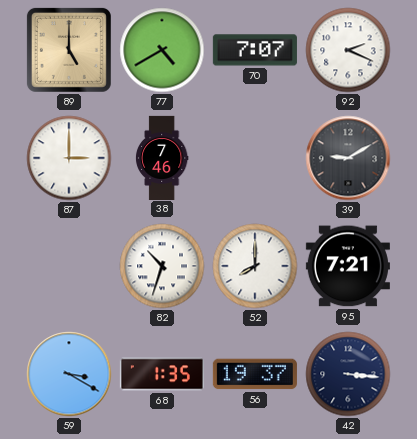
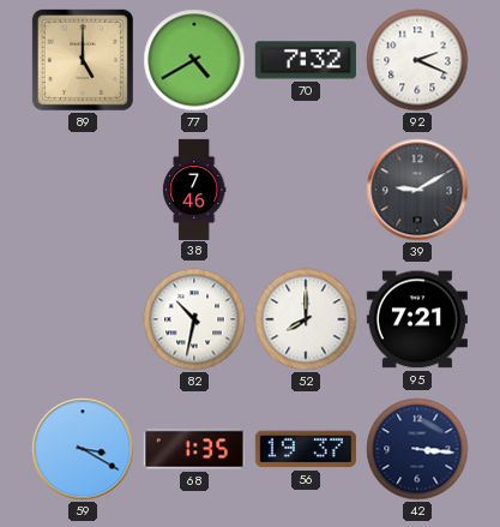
70: 7:07 -> 7:32 (306, 60)
87: 3:00 -> none (69, 158)
82: 10:33 -> 10:32 (194, 319)
